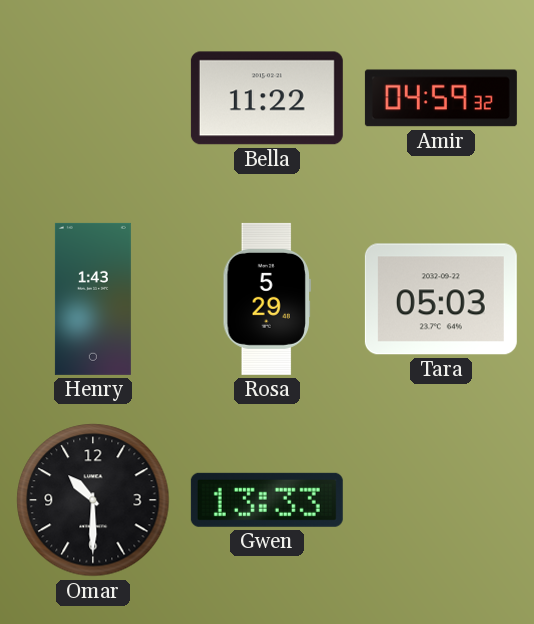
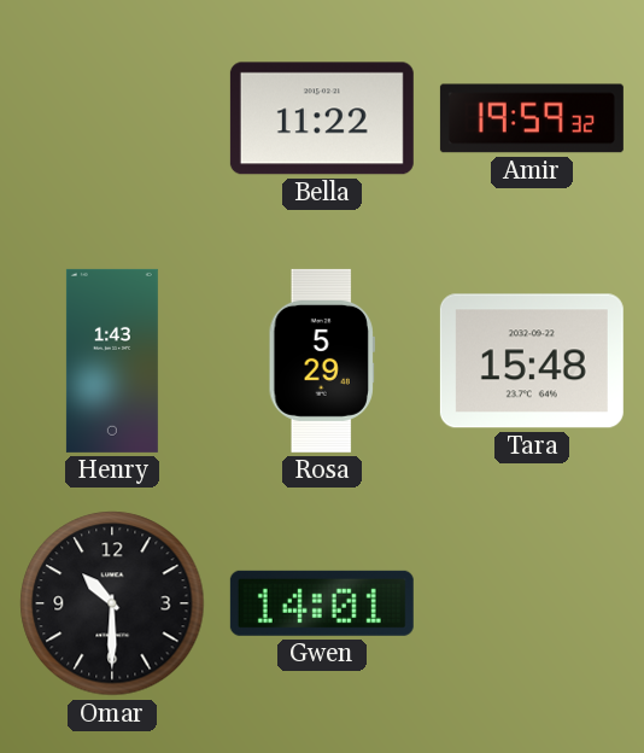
Amir: 04:59 -> 19:59 (532, 118)
Tara: 05:03 -> 15:48 (532, 361)
Gwen: 13:33 -> 14:01 (322, 603)
